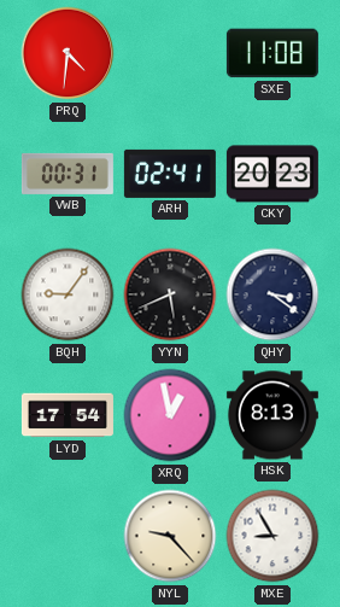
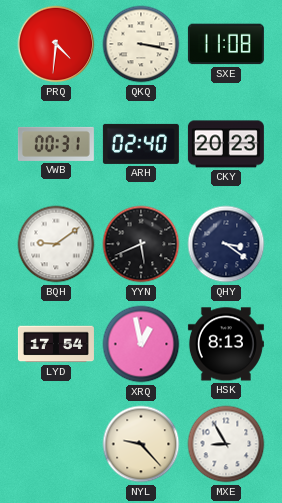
QKQ: none -> 3:17 (141, 44)
ARH: 02:41 -> 02:40 (141, 144)
BQH: 9:06 -> 9:09 (56, 244)
